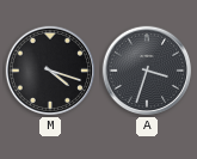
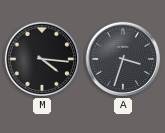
M: 4:18 -> 4:16 (42, 59)
